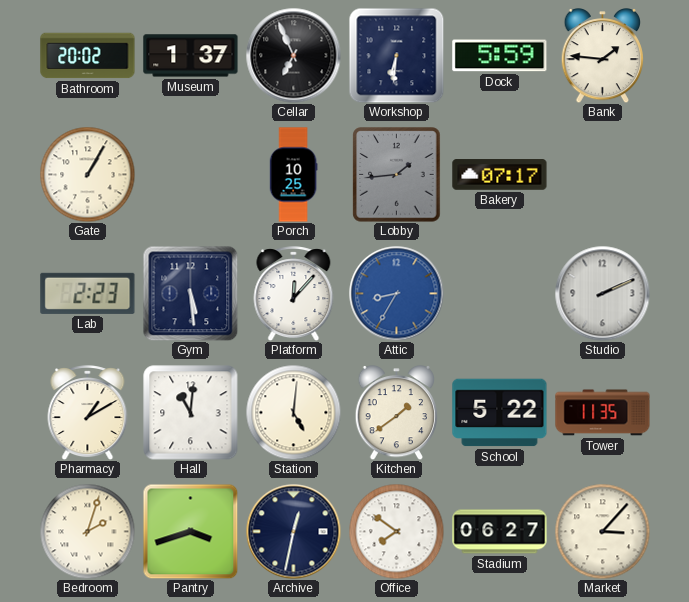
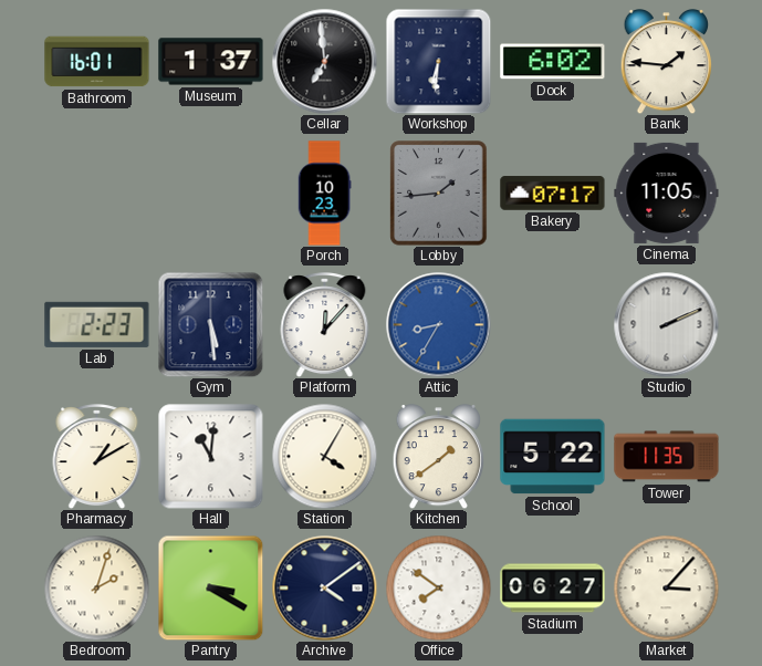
Bathroom: 20:02 -> 16:01 (97, 62)
Cellar: 6:56 -> 6:59 (324, 61)
Dock: 5:59 -> 6:02 (553, 62)
Gate: 1:05 -> none (87, 174)
Porch: 10:25 -> 10:23 (324, 194)
Cinema: none -> 11:05 (667, 192)
Station: 5:01 -> 4:05 (324, 456)
Pantry: 3:42 -> 3:20 (210, 587)
Archive: 12:32 -> 4:09 (324, 587)
